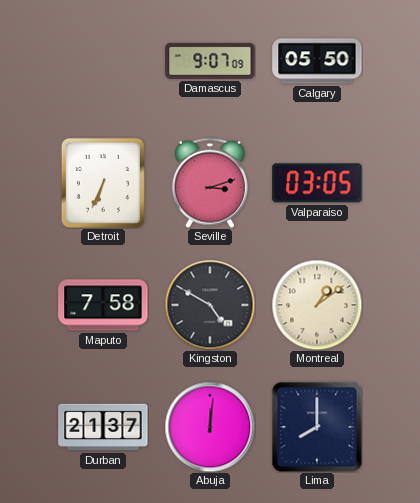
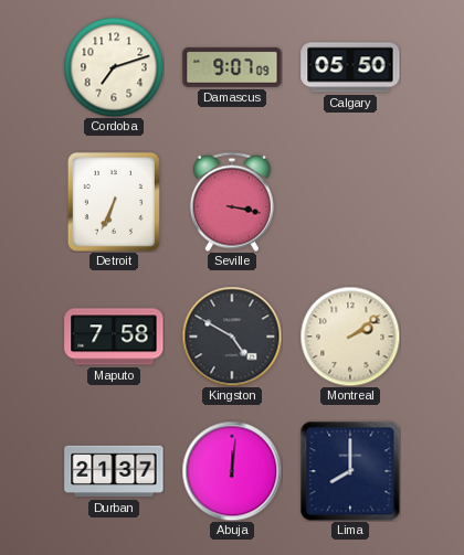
Cordoba: none -> 7:12 (114, 67)
Seville: 3:12 -> 3:17 (232, 202)
Valparaiso: 03:05 -> none (317, 183)
Montreal: 1:09 -> 2:09 (350, 337)
